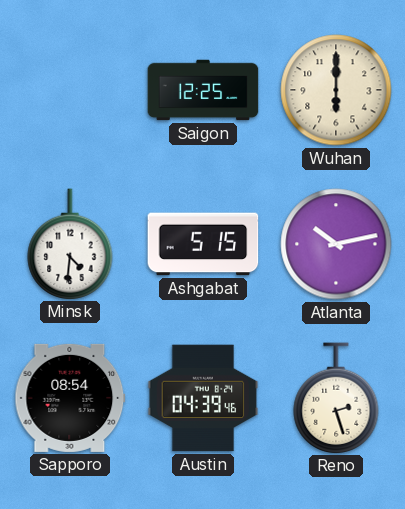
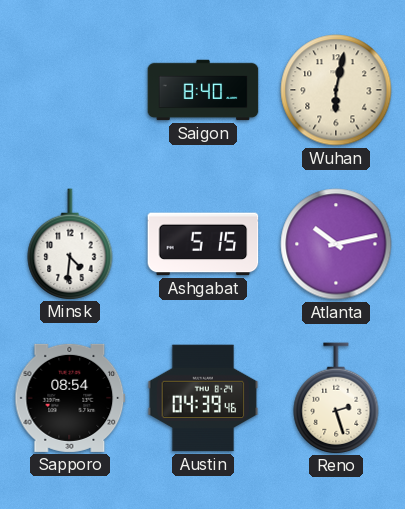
Saigon: 12:25 -> 8:40 (203, 90)
Wuhan: 6:00 -> 6:02 (336, 90)
